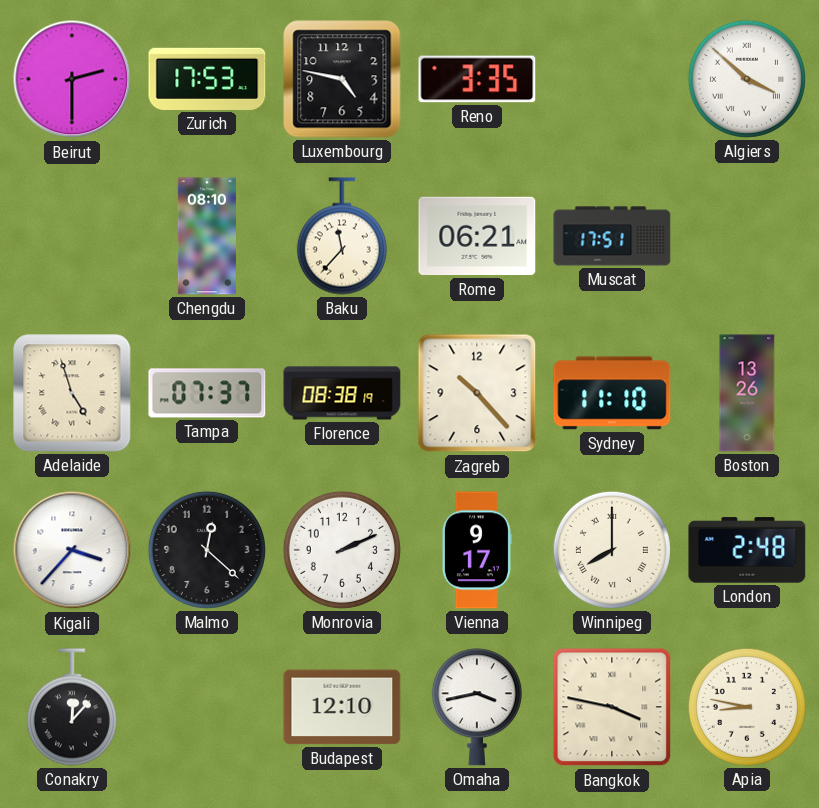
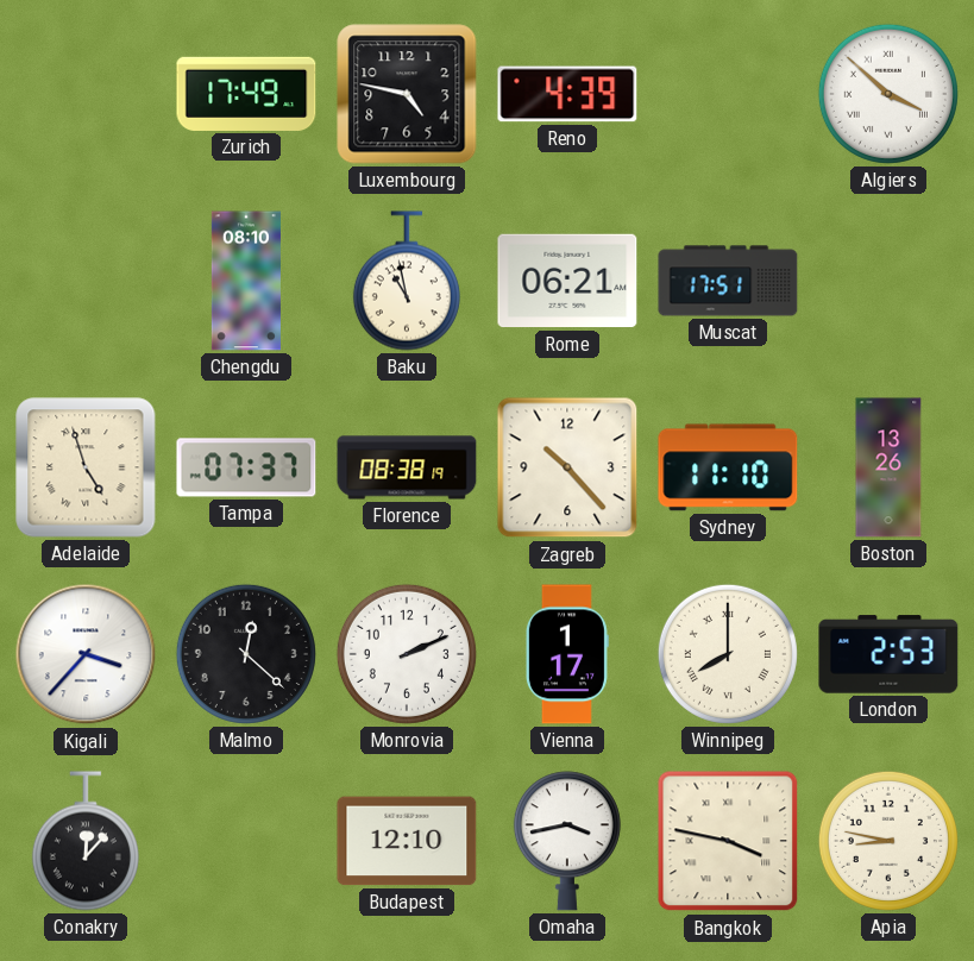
Beirut: 2:30 -> none (72, 79)
Zurich: 17:53 -> 17:49 (246, 94)
Reno: 3:35 -> 4:39 (567, 94)
Baku: 11:37 -> 10:58 (407, 281)
Vienna: 9:17 -> 1:17 (567, 654)
London: 2:48 -> 2:53 (888, 654)
